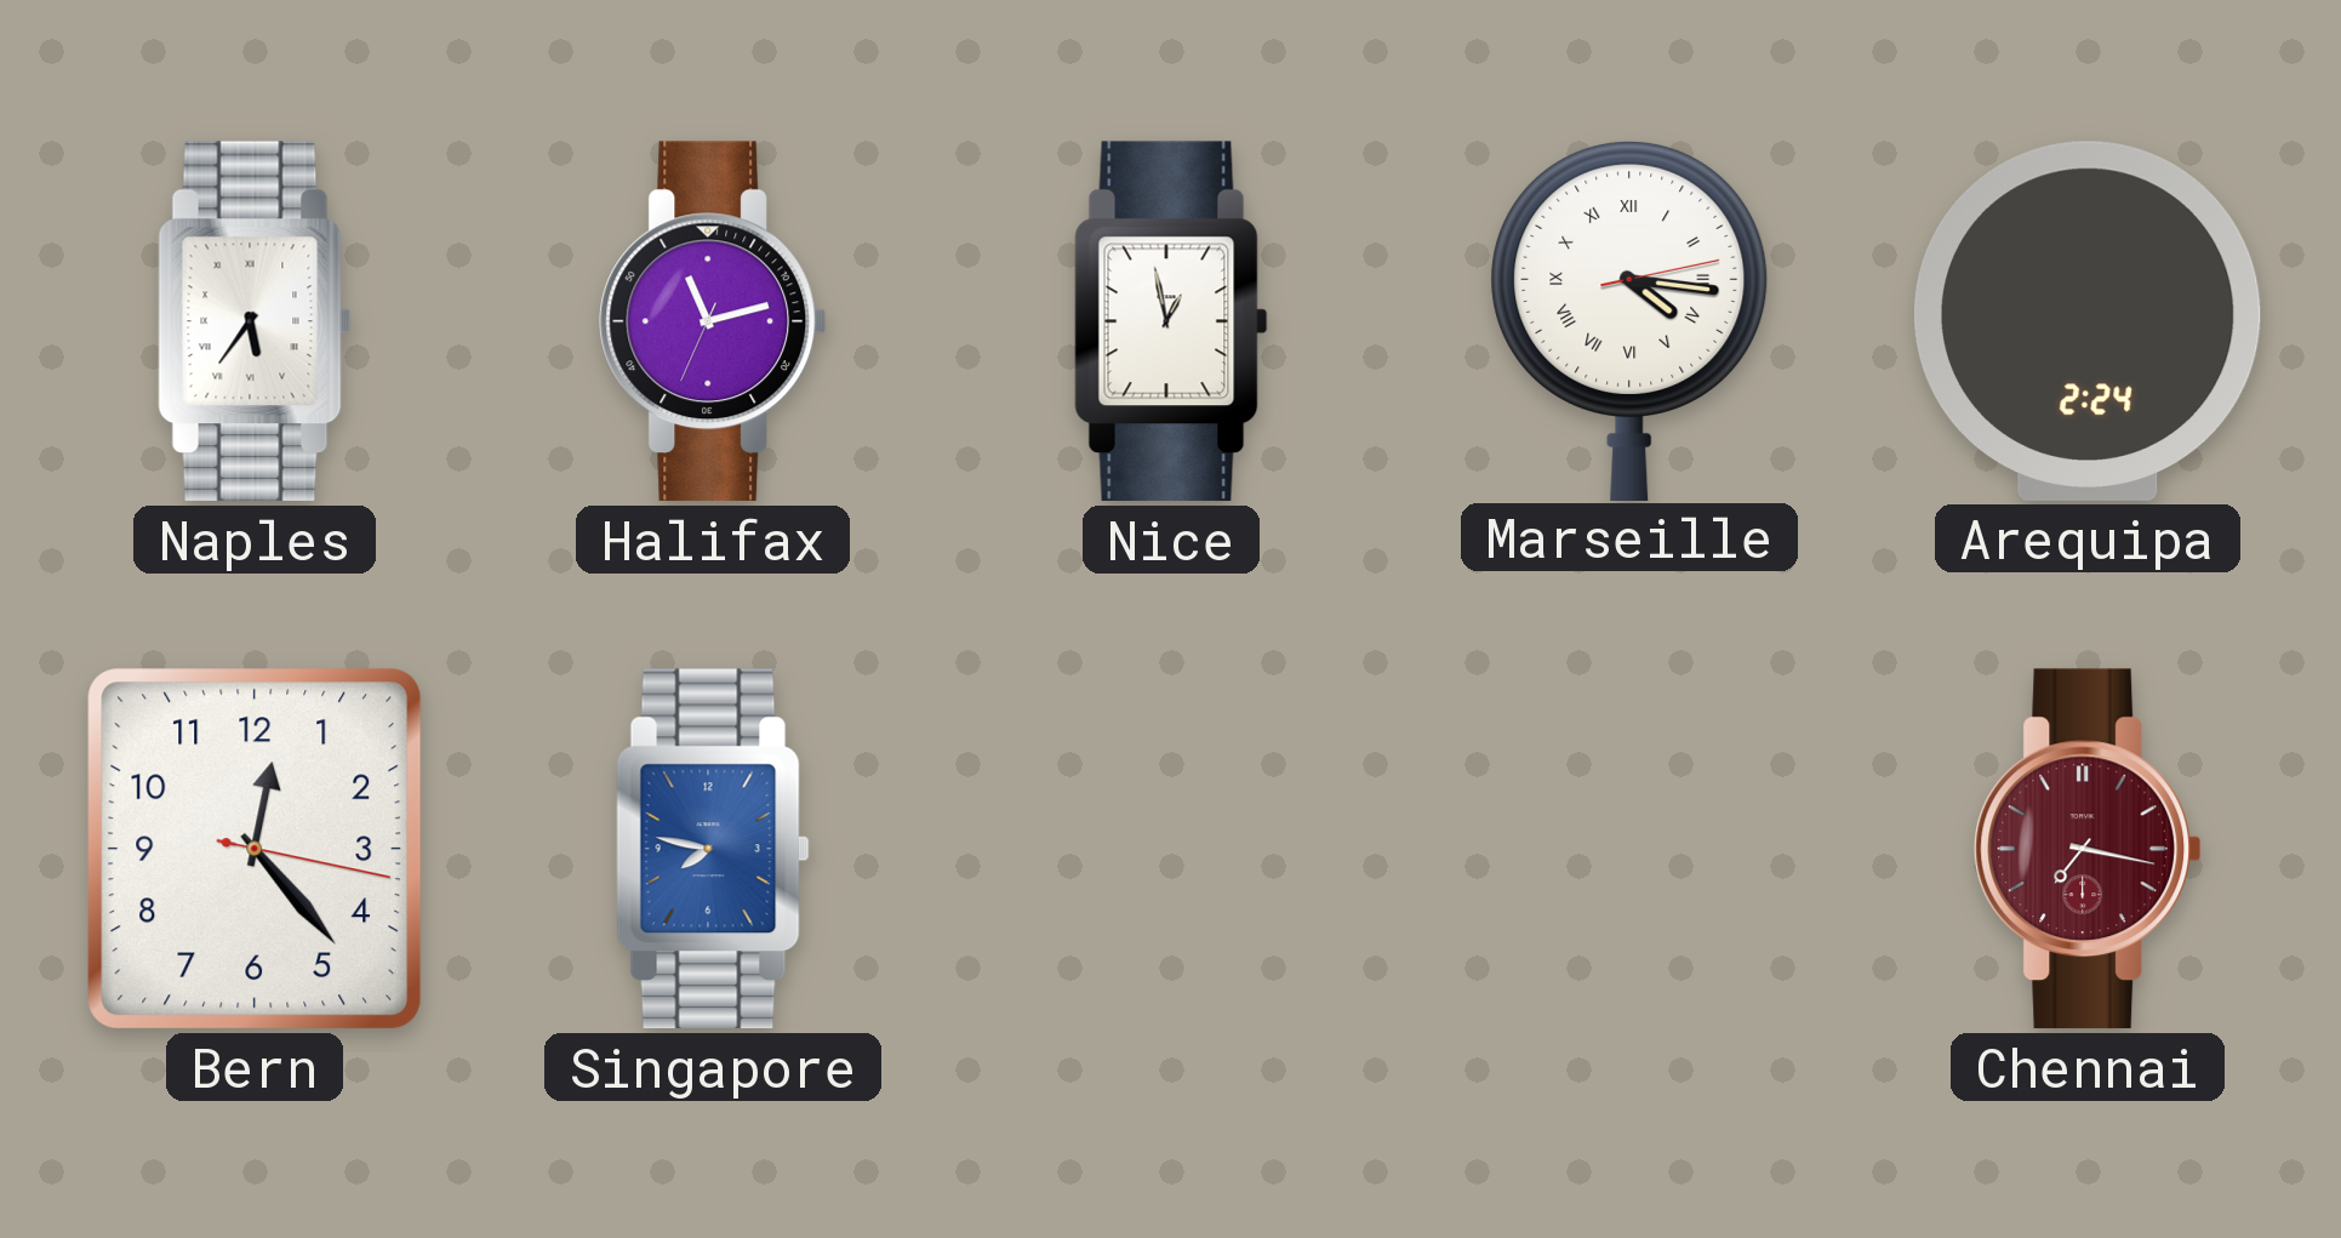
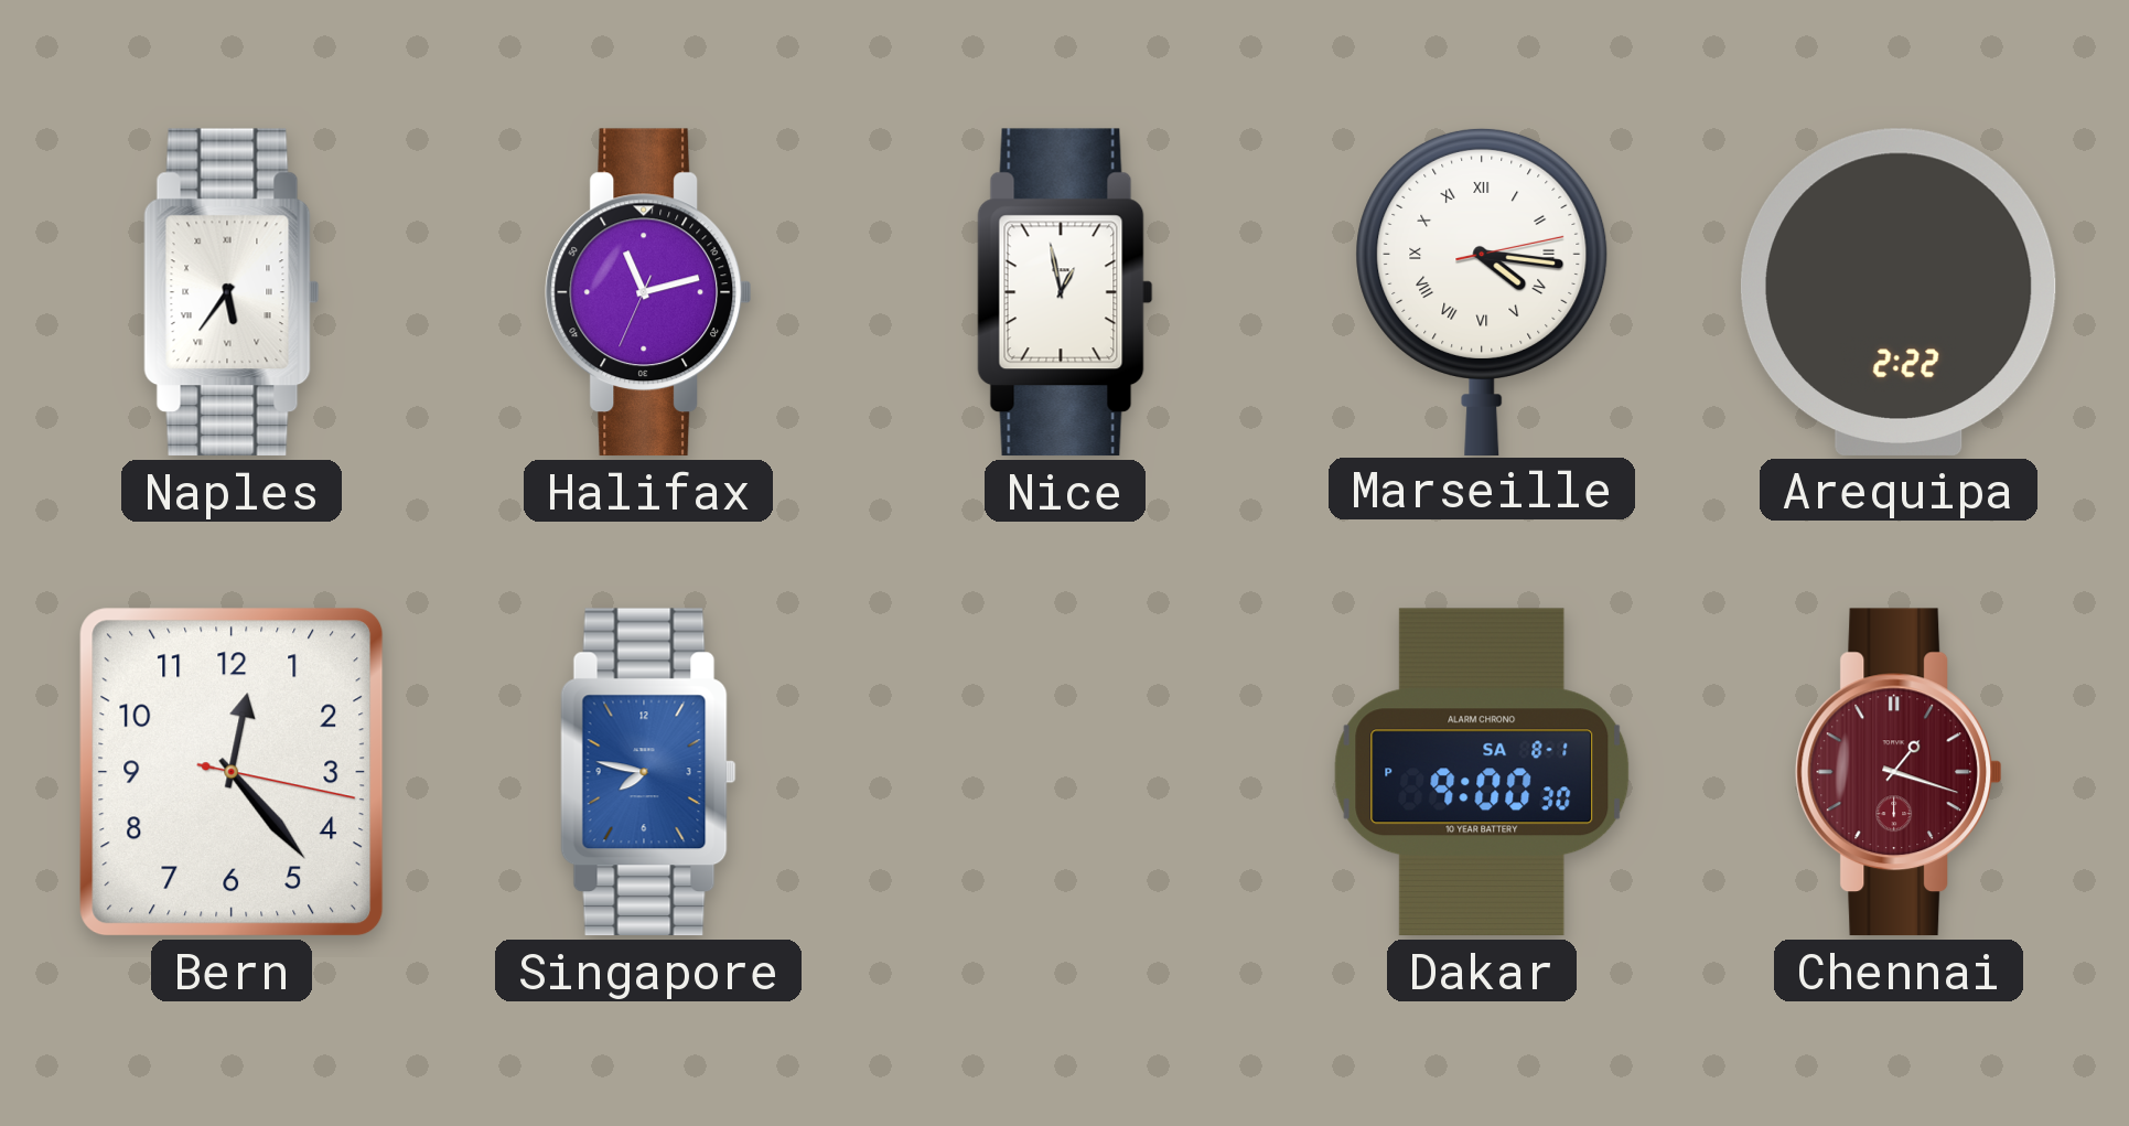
Arequipa: 2:24 -> 2:22 (1899, 292)
Dakar: none -> 9:00 (1482, 772)
Chennai: 7:17 -> 1:18 (1899, 772)
